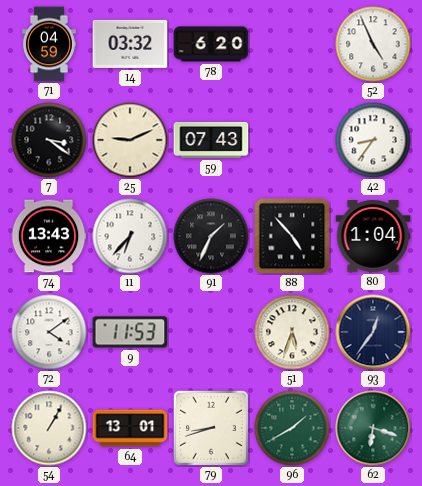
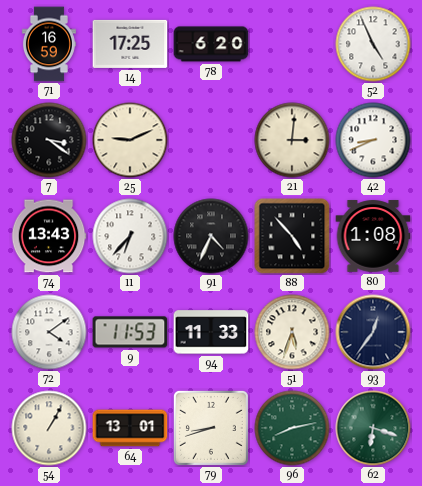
71: 04:59 -> 16:59 (49, 44)
14: 03:32 -> 17:25 (130, 44)
59: 07:43 -> none (211, 140)
21: none -> 3:01 (292, 140)
42: 8:36 -> 8:41 (373, 140)
91: 1:34 -> 4:34 (211, 236)
80: 1:04 -> 1:08 (373, 236)
94: none -> 11:33 (211, 332)
96: 1:40 -> 8:13 (292, 428)
